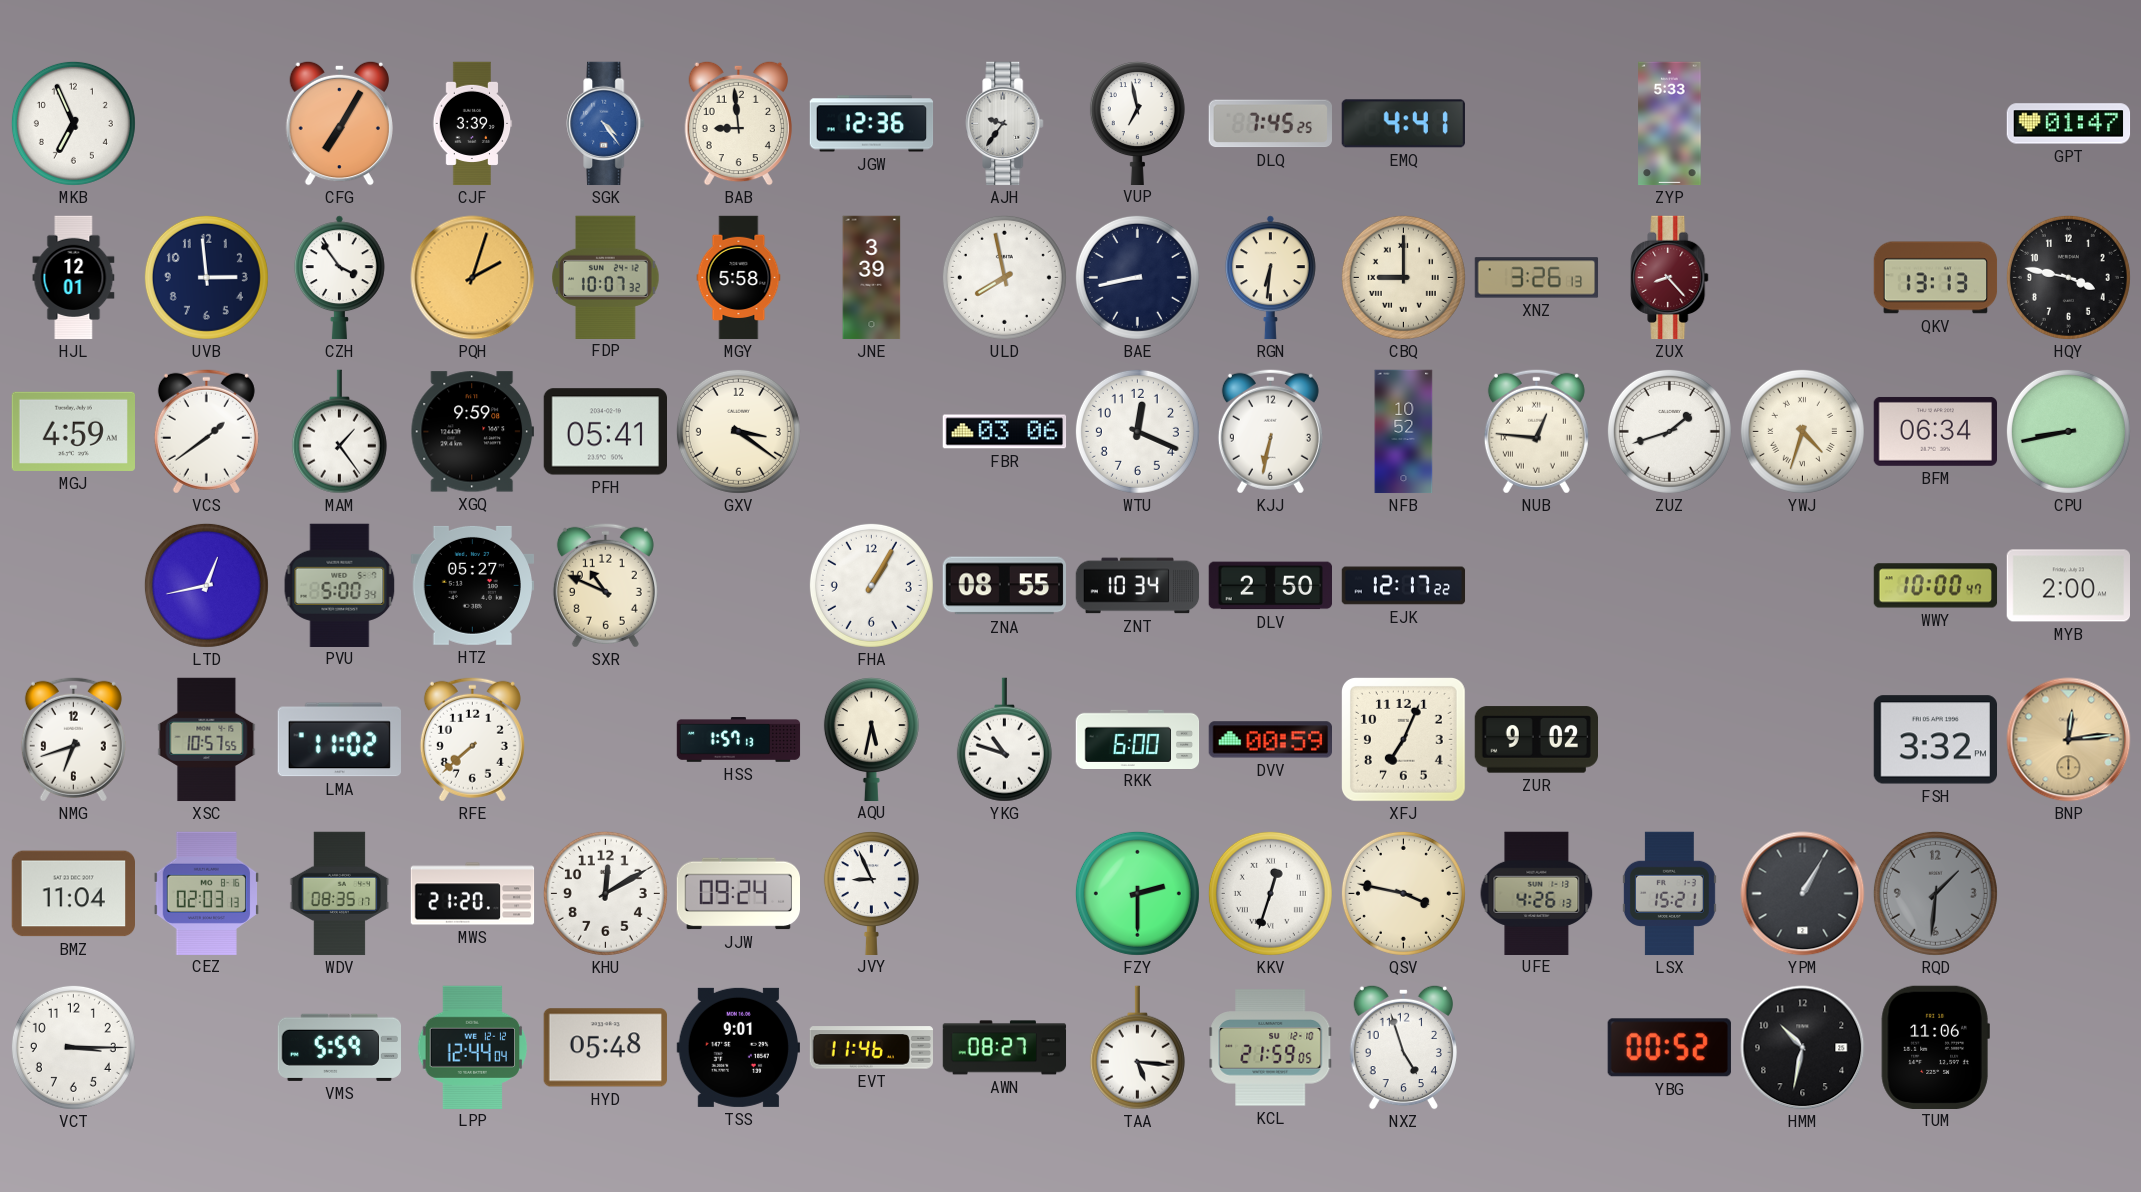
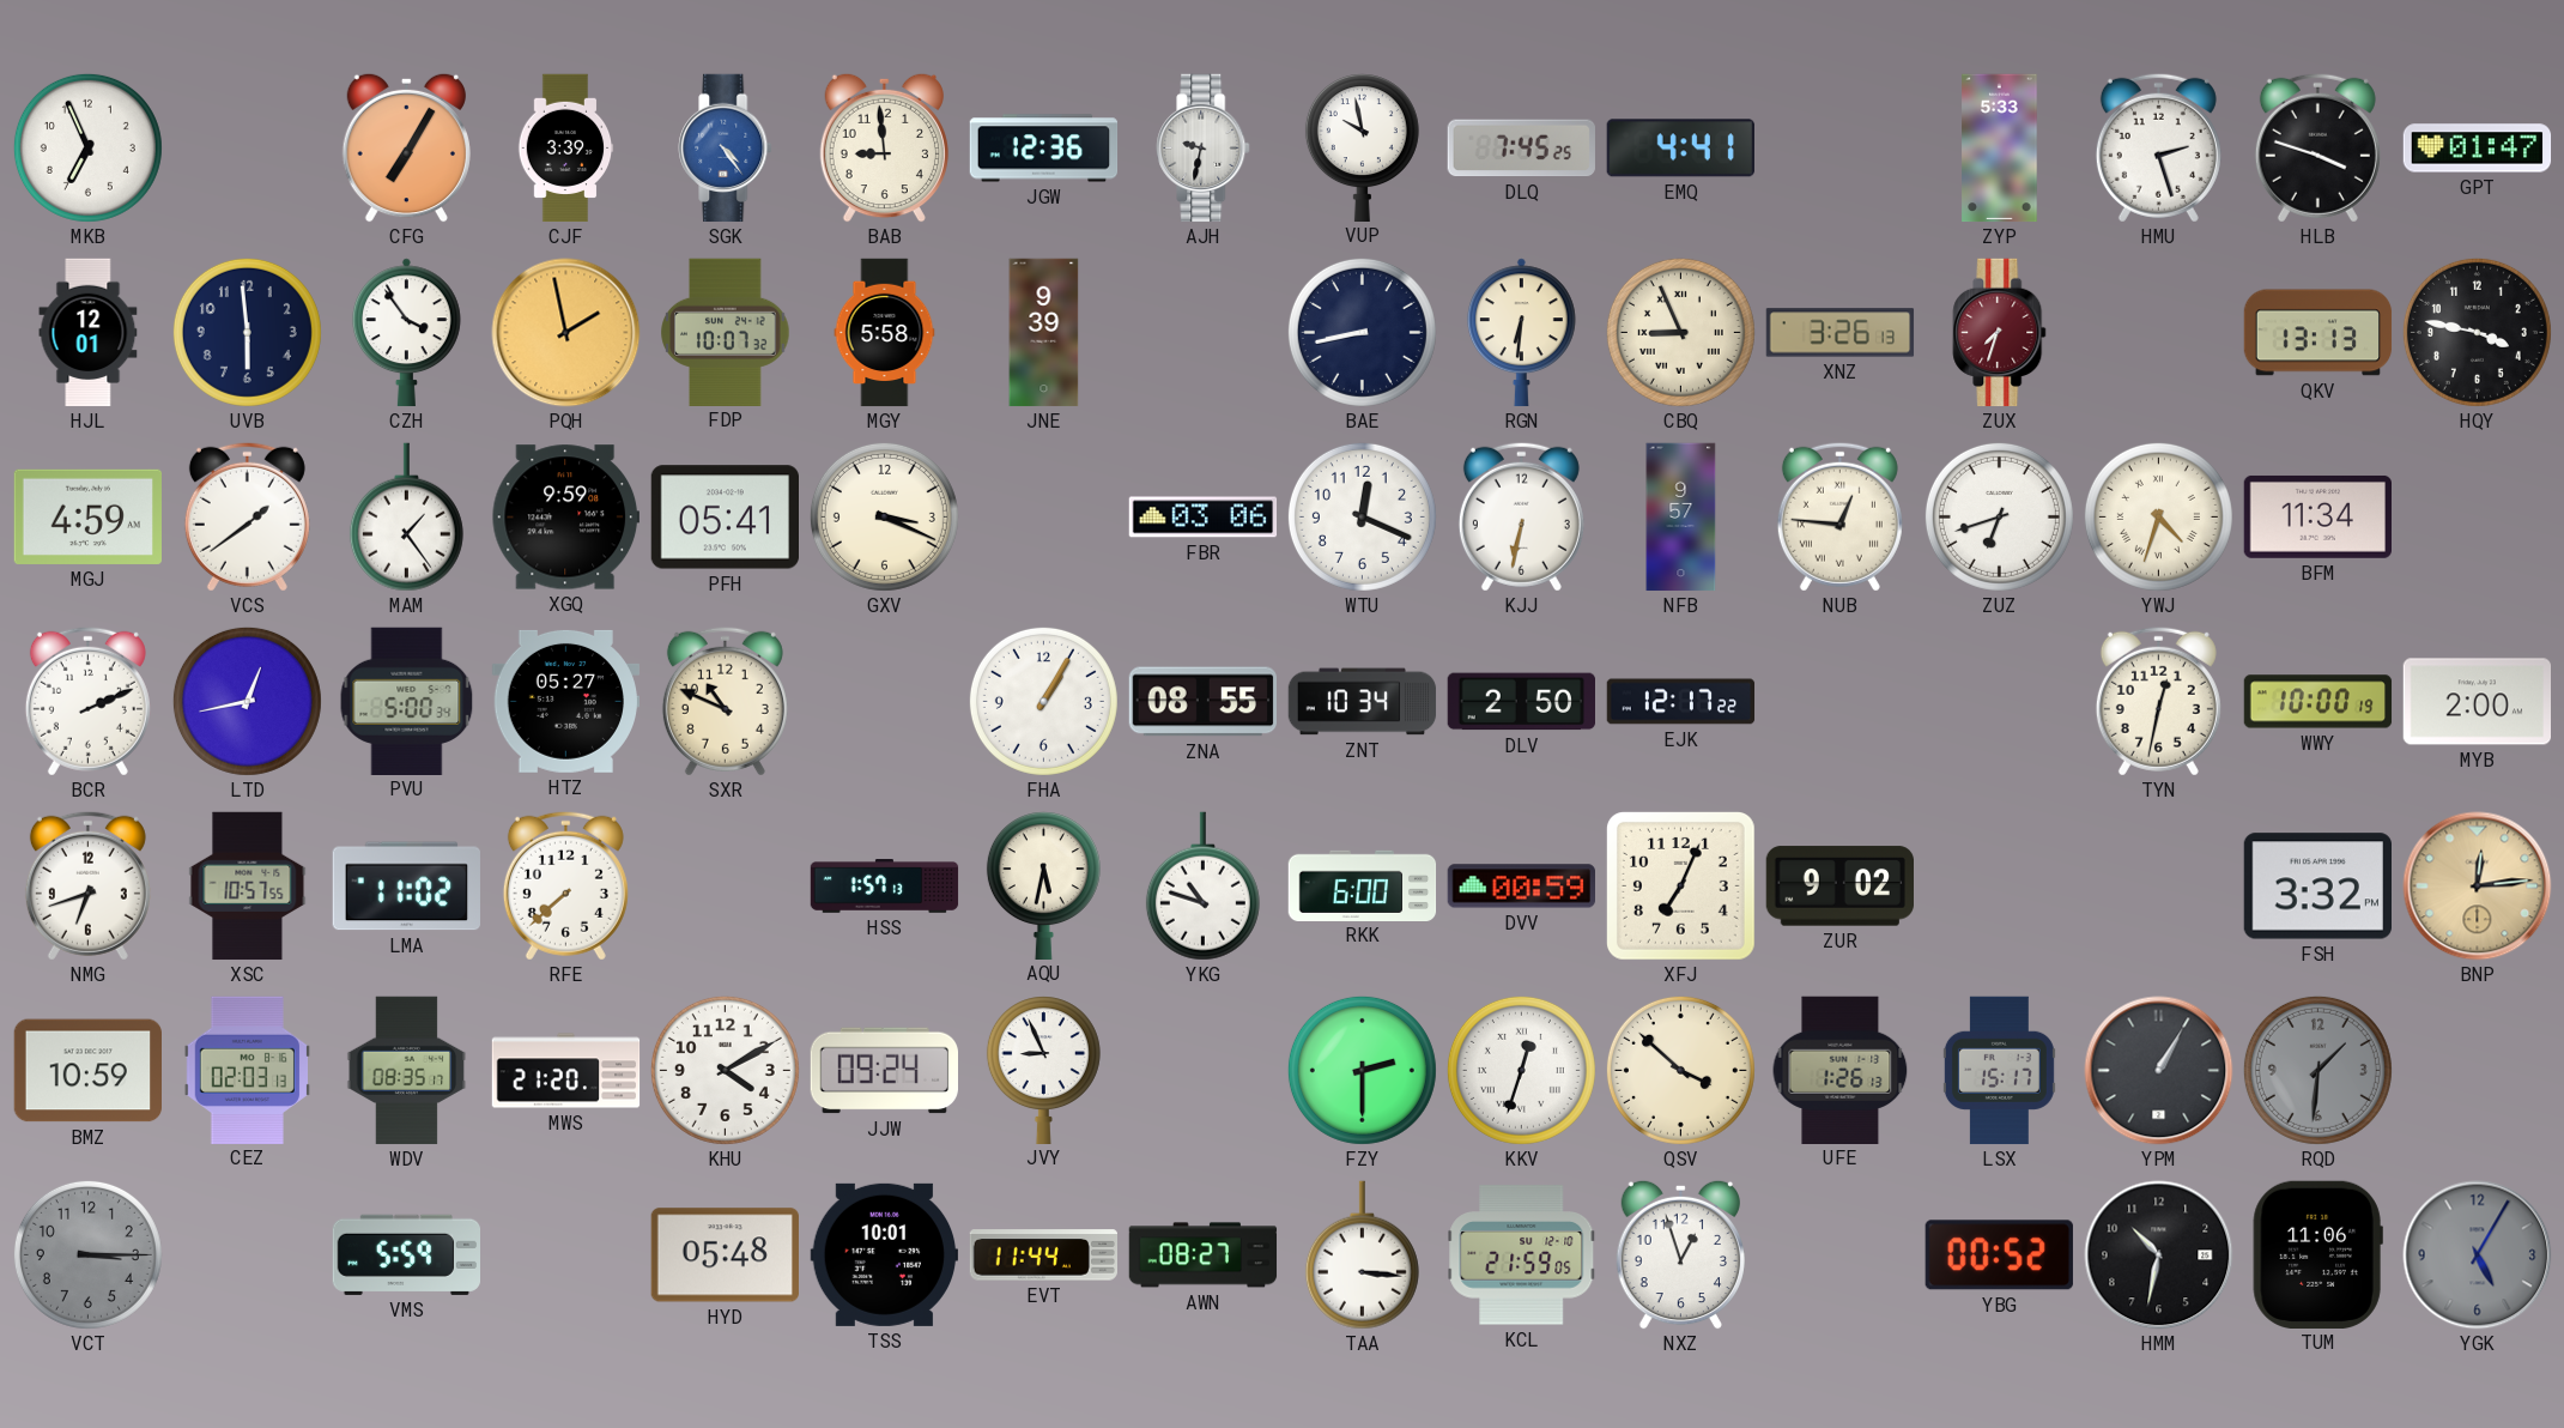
AJH: 9:36 -> 9:32 (1204, 149)
VUP: 6:58 -> 9:58 (1362, 147)
HMU: none -> 2:27 (2158, 147)
HLB: none -> 3:48 (2317, 147)
UVB: 2:59 -> 5:59 (247, 332)
PQH: 2:03 -> 1:58 (566, 333)
JNE: 3:39 -> 9:39 (1044, 333)
ULD: 7:58 -> none (1004, 277)
CBQ: 9:00 -> 8:56 (1680, 332)
ZUX: 8:23 -> 7:33 (2000, 333)
GXV: 3:21 -> 3:19 (884, 516)
NFB: 10:52 -> 9:57 (1681, 518)
ZUZ: 1:42 -> 6:42 (1999, 516)
BFM: 06:34 -> 11:34 (2317, 516)
CPU: 8:43 -> none (2068, 431)
BCR: none -> 2:11 (87, 701)
TYN: none -> 12:32 (2158, 701)
WWY: 10:00:47 -> 10:00:19 (2318, 702)
BMZ: 11:04 -> 10:59 (87, 1071)
KHU: 12:10 -> 4:10 (725, 1070)
QSV: 3:47 -> 3:52 (1680, 1070)
UFE: 4:26 -> 1:26 (1841, 1070)
LSX: 15:21 -> 15:17 (1999, 1071)
VCT dial: white -> grey (87, 1254)
LPP: 12:44 -> none (473, 1047)
TSS: 9:01 -> 10:01 (884, 1254)
EVT: 11:46 -> 11:44 (1043, 1255)
TAA: 5:16 -> 3:16 (1362, 1255)
NXZ: 4:57 -> 12:57 (1680, 1254)
YGK: none -> 5:05 (2478, 1255)
